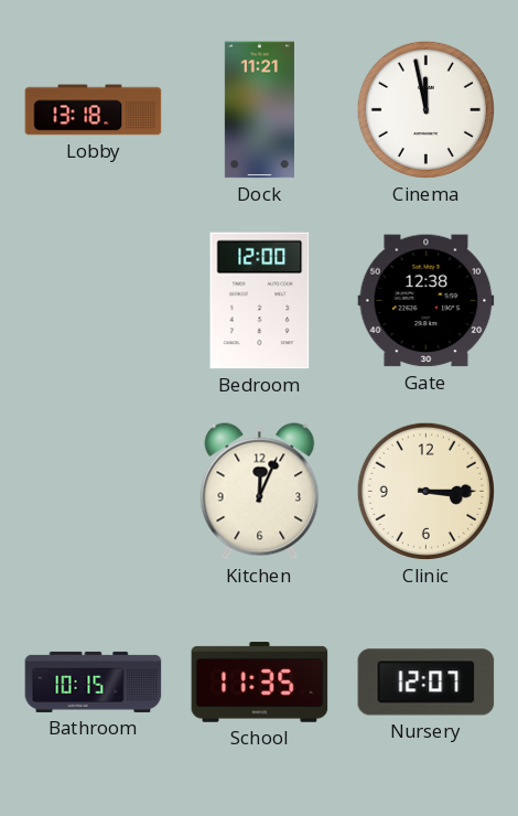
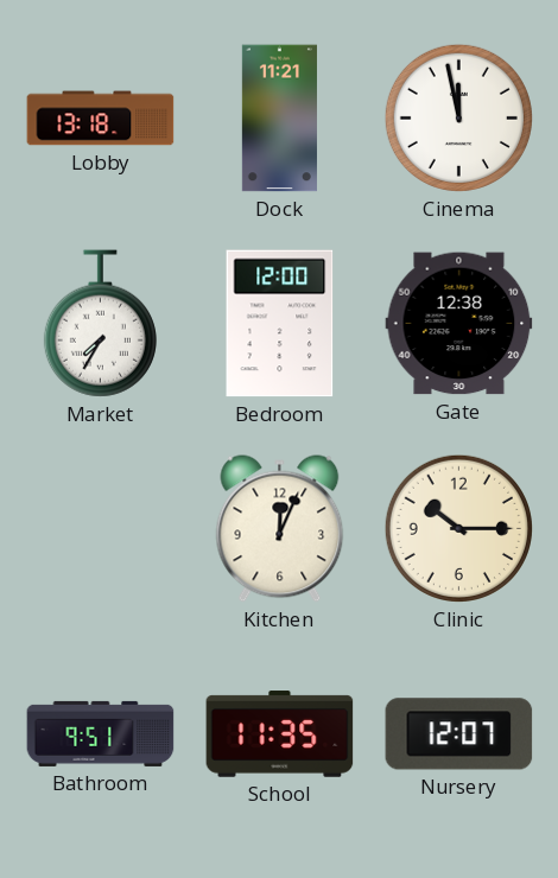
Market: none -> 7:35 (100, 324)
Clinic: 3:15 -> 10:15 (458, 528)
Bathroom: 10:15 -> 9:51 (101, 733)
